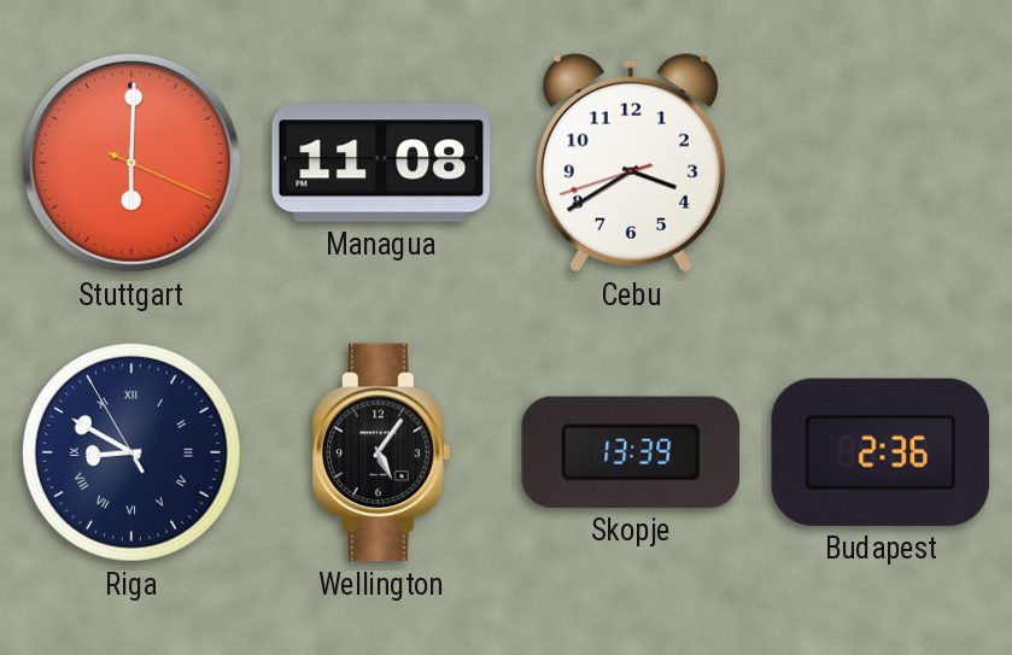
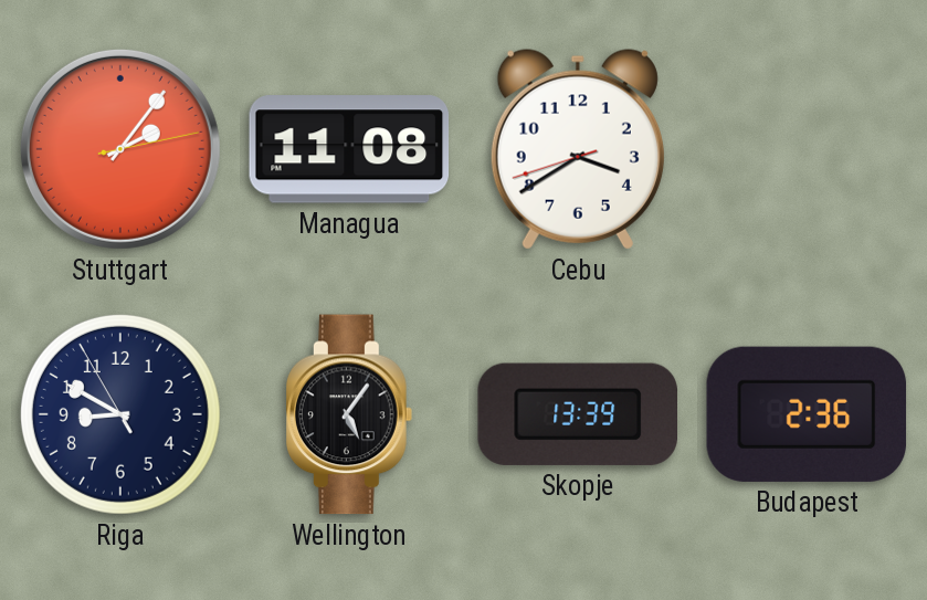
Stuttgart: 6:00 -> 2:06 (120, 149)
Riga numerals: Roman -> Arabic (120, 414)
